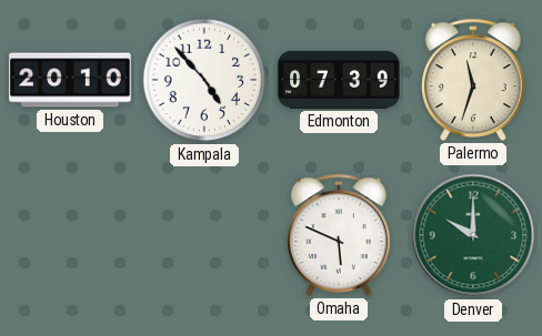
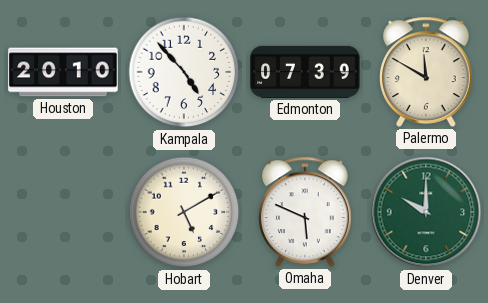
Palermo: 11:33 -> 11:50 (427, 72)
Hobart: none -> 5:10 (184, 212)
